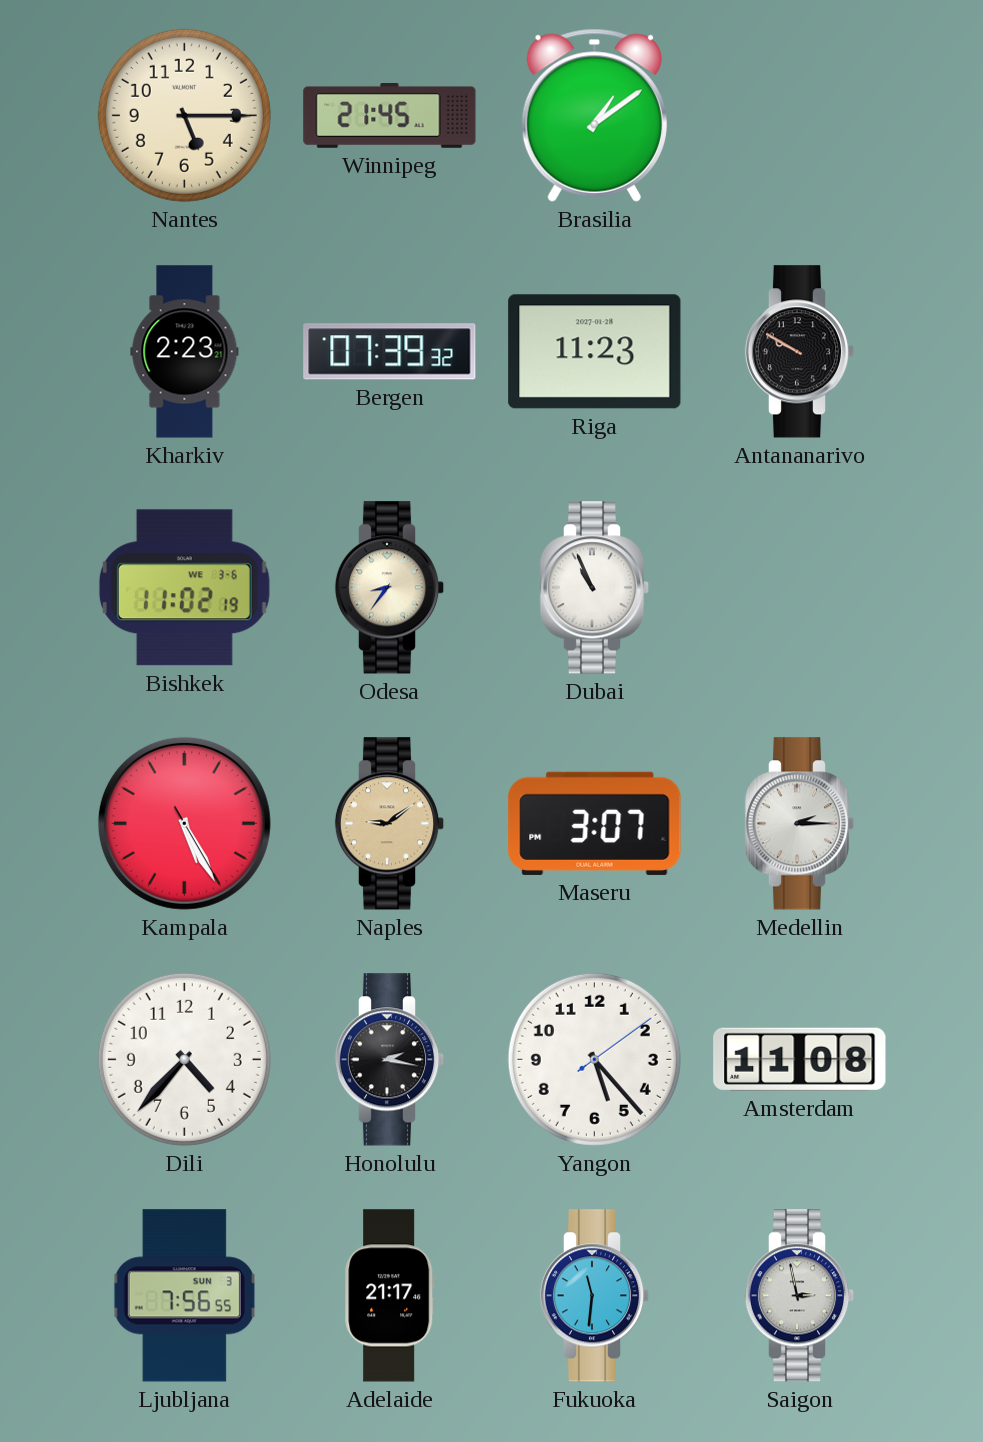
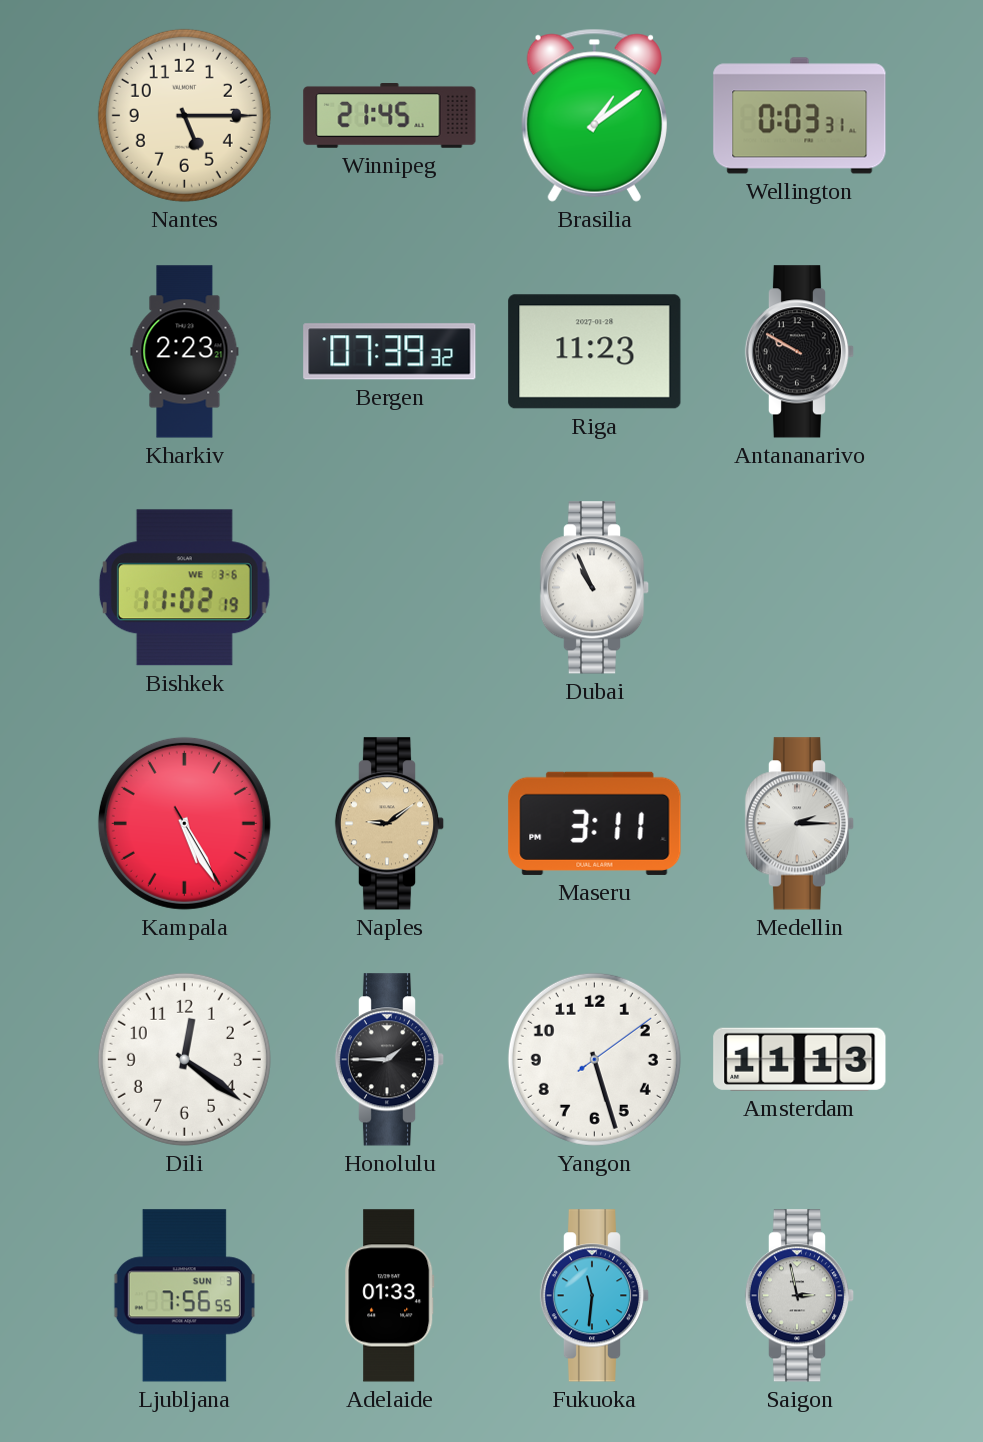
Wellington: none -> 0:03 (800, 116)
Odesa: 8:36 -> none (390, 588)
Maseru: 3:07 -> 3:11 (595, 823)
Dili: 4:37 -> 12:21 (184, 1059)
Honolulu: 2:17 -> 1:45 (390, 1060)
Yangon: 5:23 -> 5:27 (594, 1059)
Amsterdam: 11:08 -> 11:13 (800, 1059)
Adelaide: 21:17 -> 01:33 (390, 1296)
